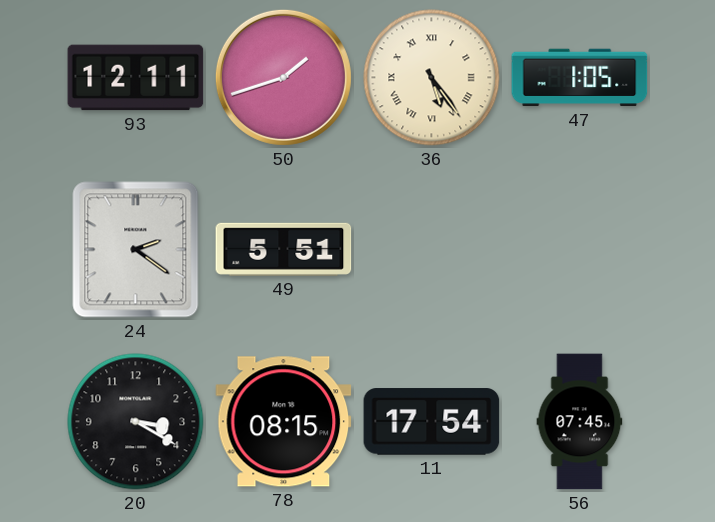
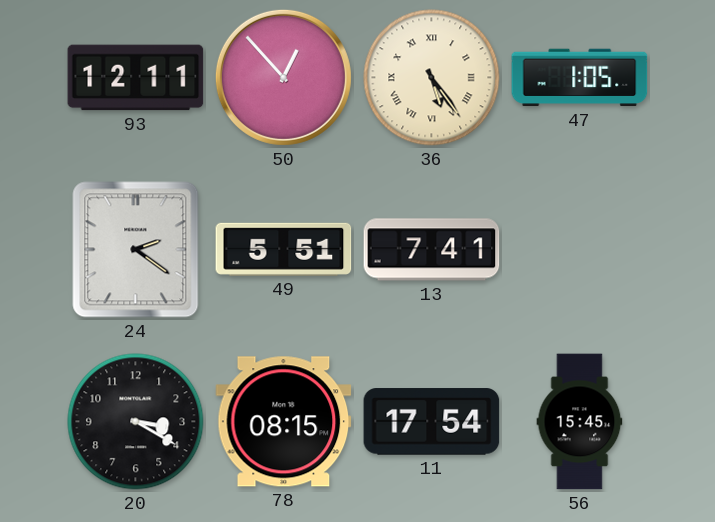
50: 1:42 -> 12:53 (283, 77)
13: none -> 7:41 (432, 250)
56: 07:45 -> 15:45 (580, 422)
